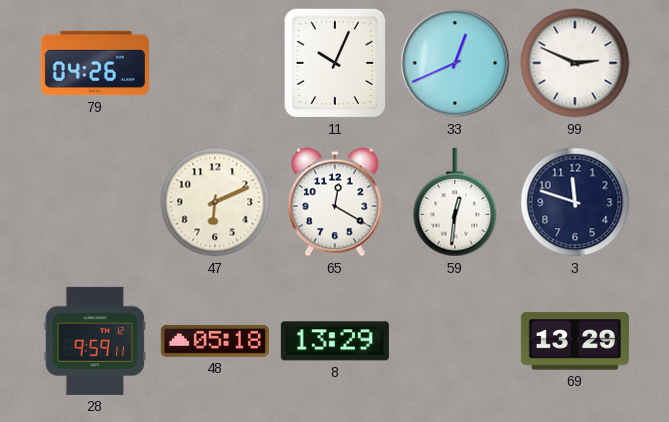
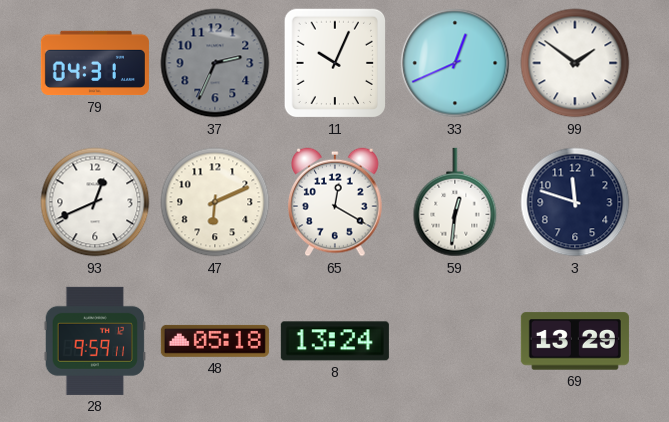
79: 04:26 -> 04:31 (95, 63)
37: none -> 2:34 (215, 63)
99: 2:49 -> 1:51 (575, 63)
93: none -> 12:41 (95, 202)
8: 13:29 -> 13:24 (335, 341)
